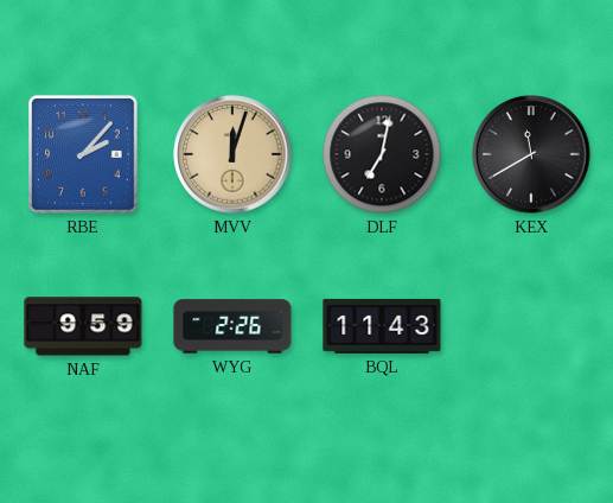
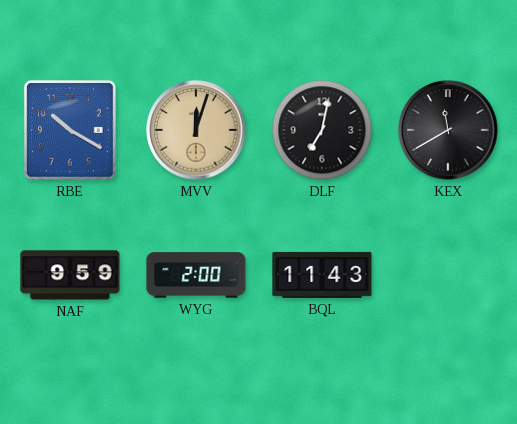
RBE: 2:07 -> 10:20 (70, 130)
WYG: 2:26 -> 2:00 (196, 275)
